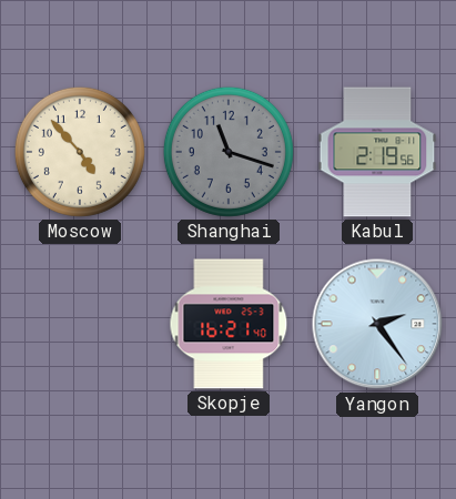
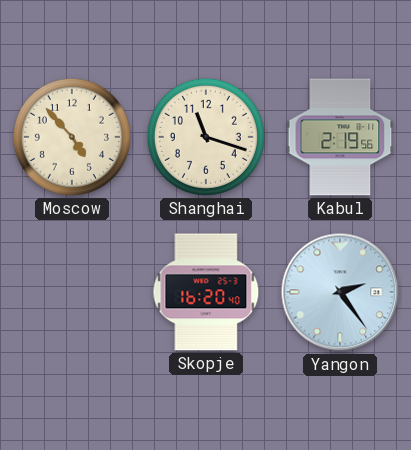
Shanghai dial: grey -> cream (206, 137)
Skopje: 16:21 -> 16:20 (206, 292)
